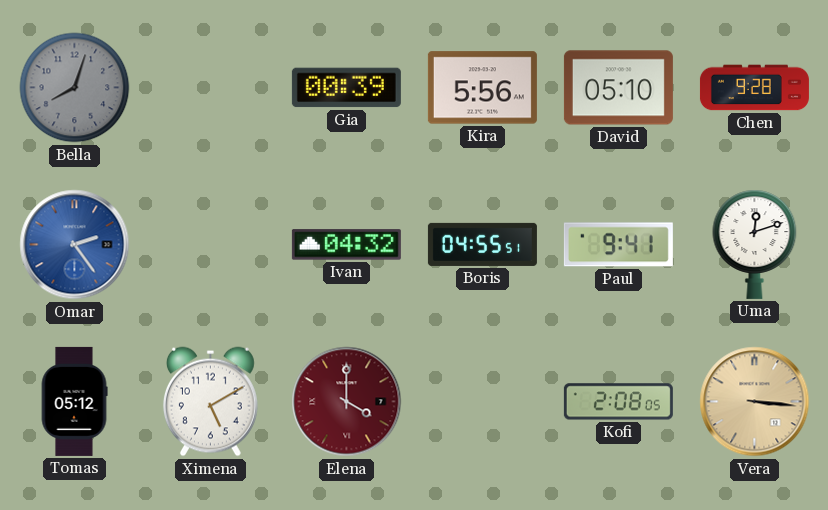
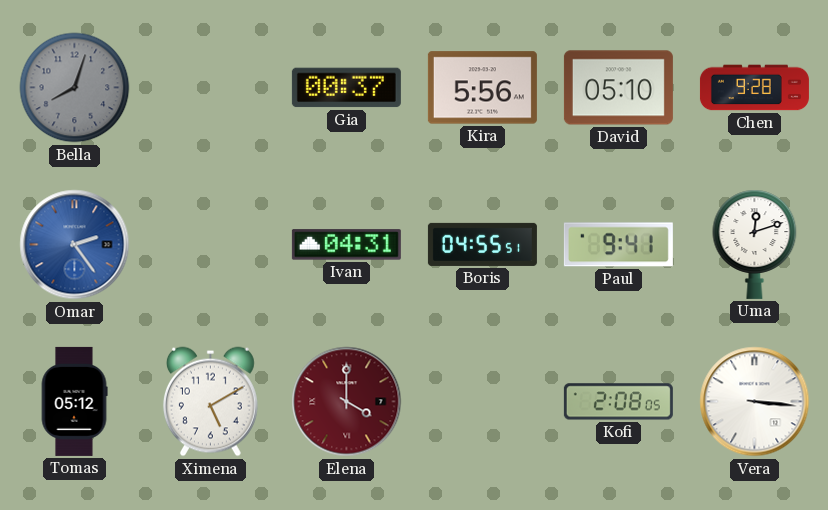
Gia: 00:39 -> 00:37 (346, 88)
Ivan: 04:32 -> 04:31 (346, 245)
Vera dial: champagne -> white (755, 402)
